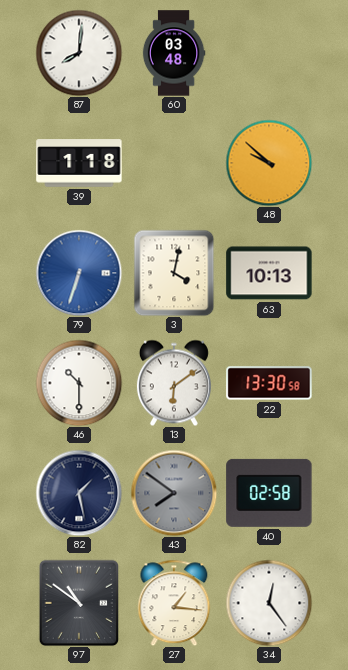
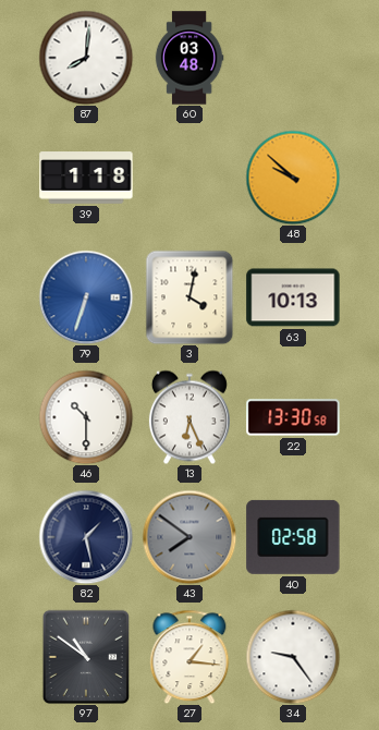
13: 6:09 -> 6:26 (189, 417)
34: 12:24 -> 9:24 (293, 657)
